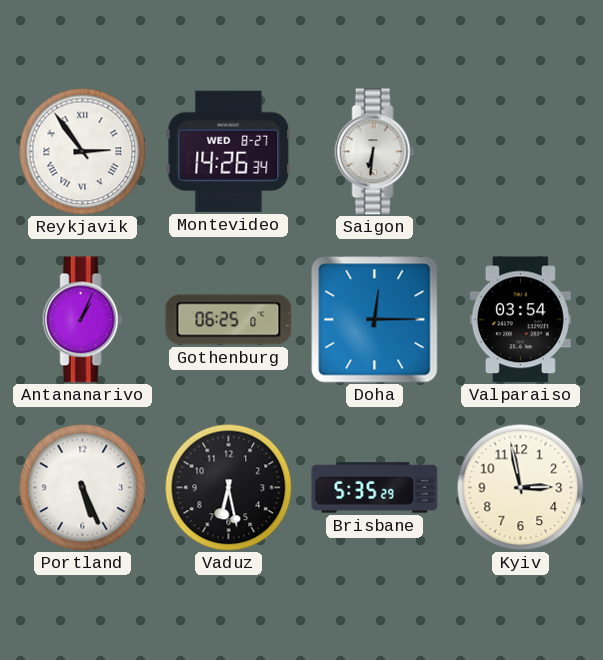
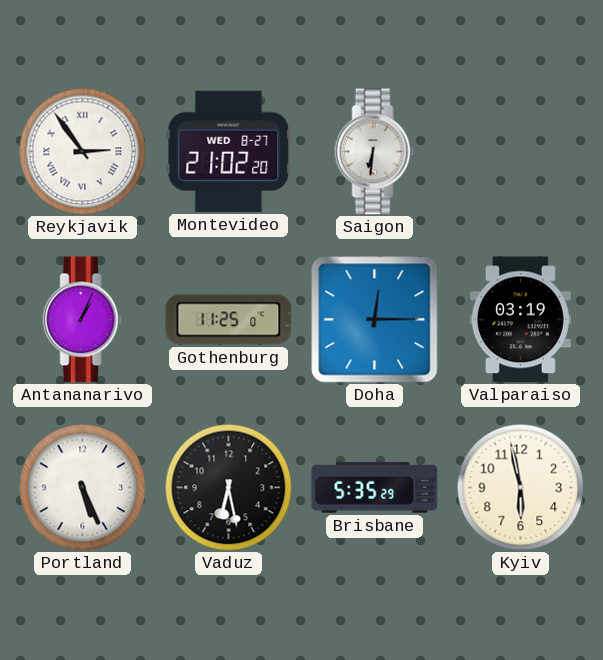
Montevideo: 14:26 -> 21:02 (229, 151)
Gothenburg: 06:25 -> 11:25 (229, 320)
Valparaiso: 03:54 -> 03:19 (520, 320)
Kyiv: 2:58 -> 5:58 (520, 487)
